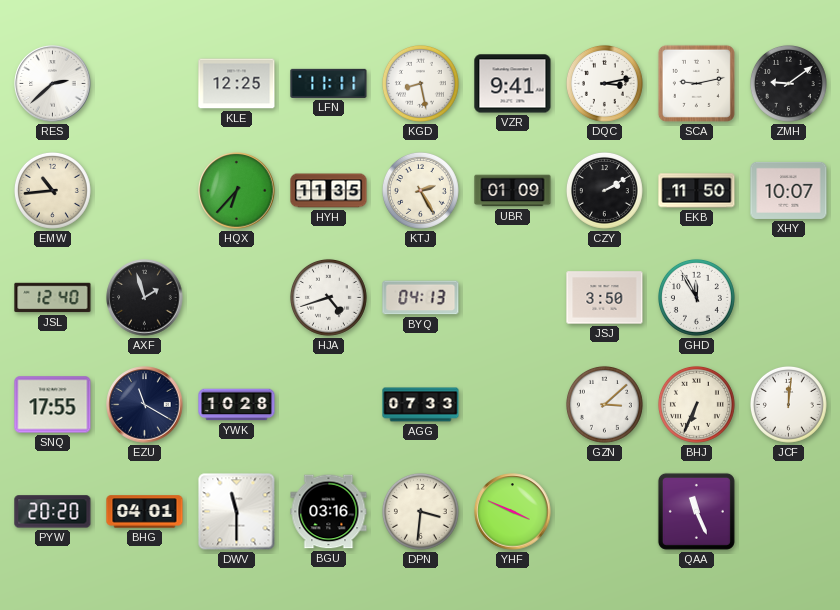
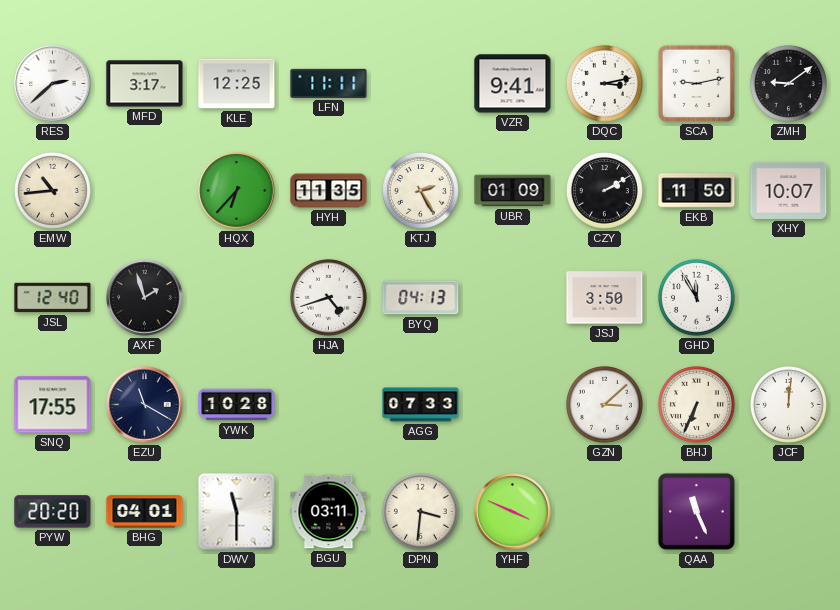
MFD: none -> 3:17 (145, 84)
KGD: 8:28 -> none (420, 83)
BGU: 03:16 -> 03:11 (329, 512)
